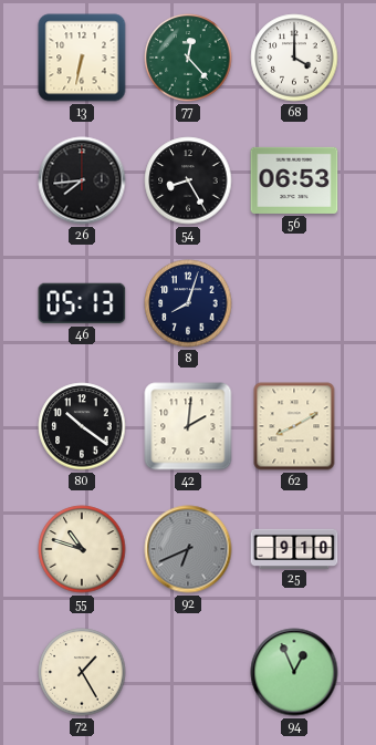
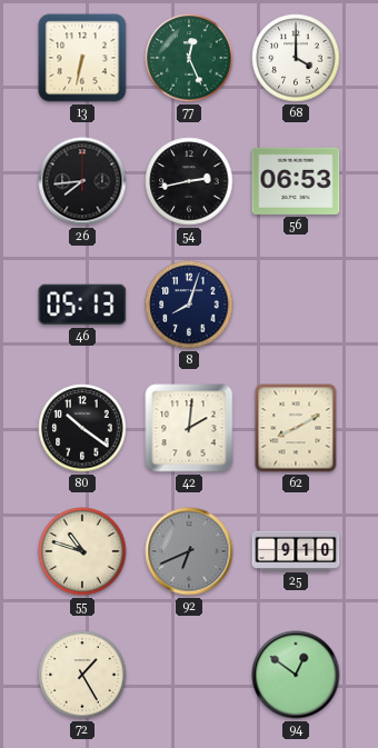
77: 12:23 -> 12:26 (189, 58)
54: 8:25 -> 2:43 (189, 181)
94: 12:56 -> 12:51 (296, 675)
